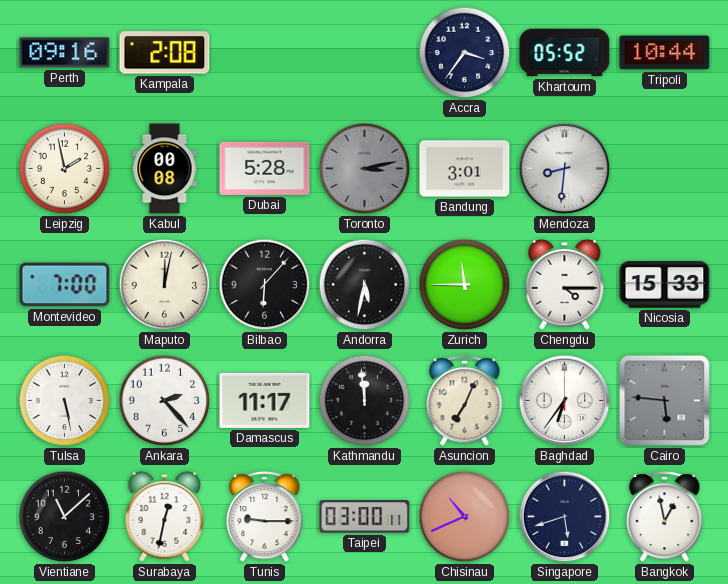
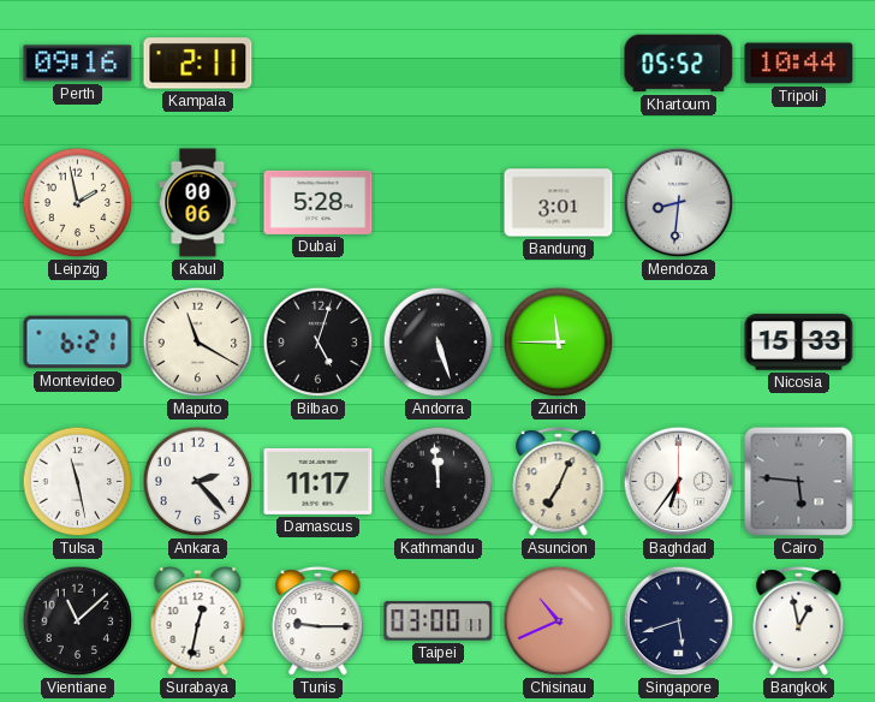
Kampala: 2:08 -> 2:11 (198, 64)
Accra: 3:36 -> none (465, 53)
Kabul: 00:08 -> 00:06 (198, 203)
Toronto: 3:13 -> none (365, 169)
Montevideo: 7:00 -> 6:21 (78, 343)
Maputo: 12:02 -> 11:20 (198, 343)
Bilbao: 6:07 -> 5:03 (319, 343)
Andorra: 5:32 -> 5:27 (439, 343)
Chengdu: 4:15 -> none (565, 284)
Tulsa: 5:28 -> 11:28 (78, 482)
